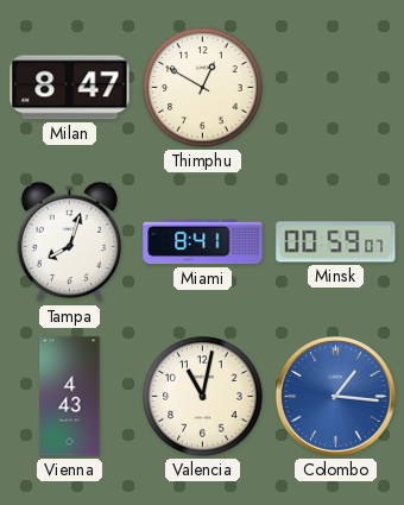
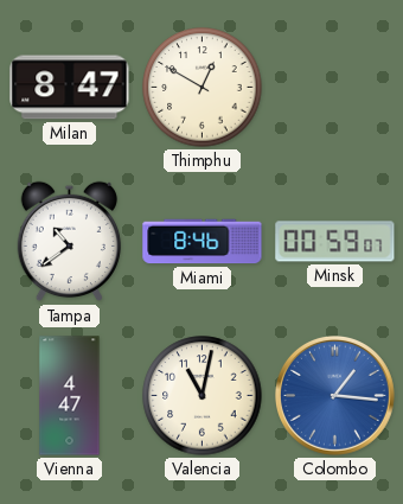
Tampa: 8:03 -> 10:39 (69, 242)
Miami: 8:41 -> 8:46 (203, 242)
Vienna: 4:43 -> 4:47 (70, 396)
